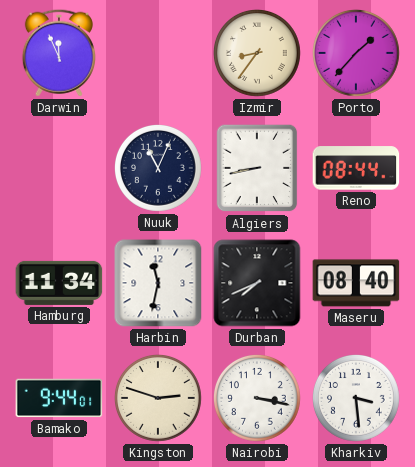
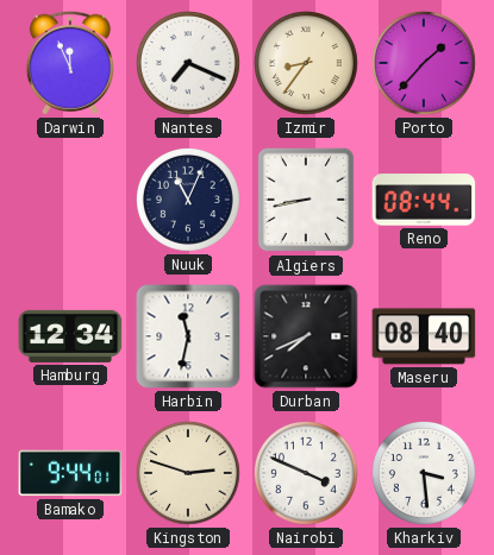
Nantes: none -> 7:19 (189, 64)
Hamburg: 11:34 -> 12:34 (70, 336)
Nairobi: 3:17 -> 3:49 (307, 474)
